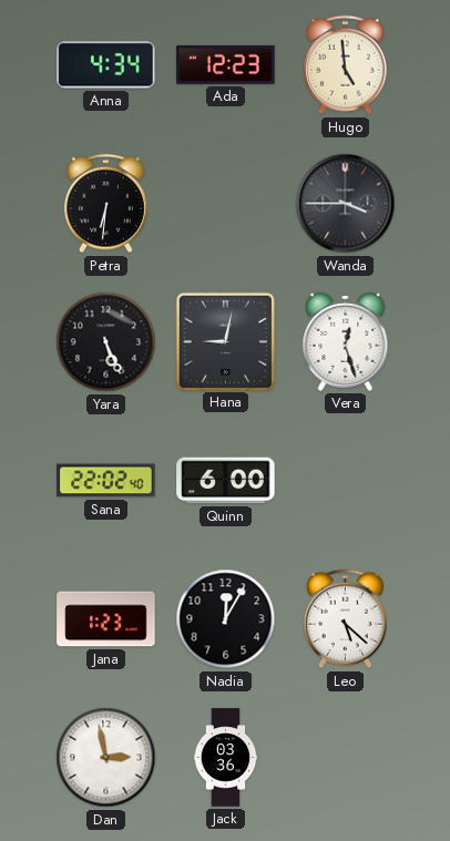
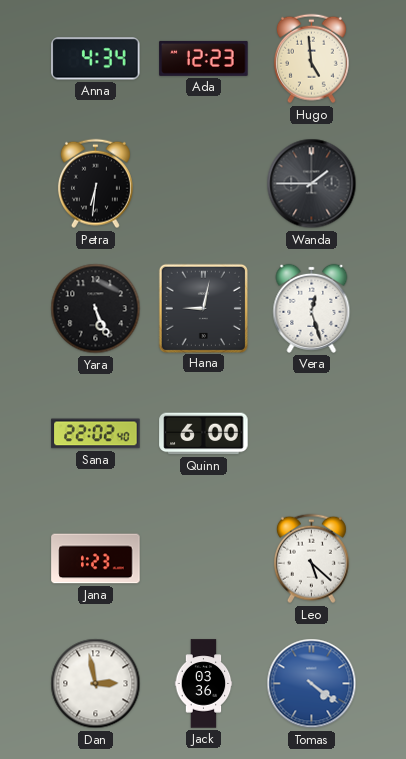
Wanda: 3:45 -> 1:45 (312, 184)
Nadia: 12:05 -> none (226, 619)
Tomas: none -> 4:21 (312, 684)
